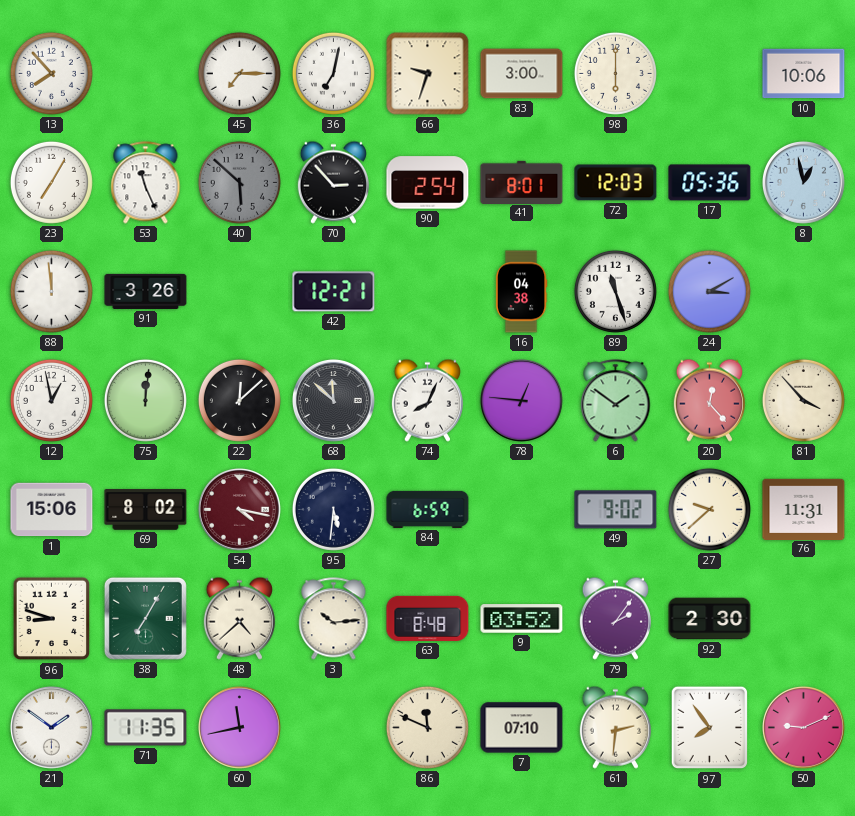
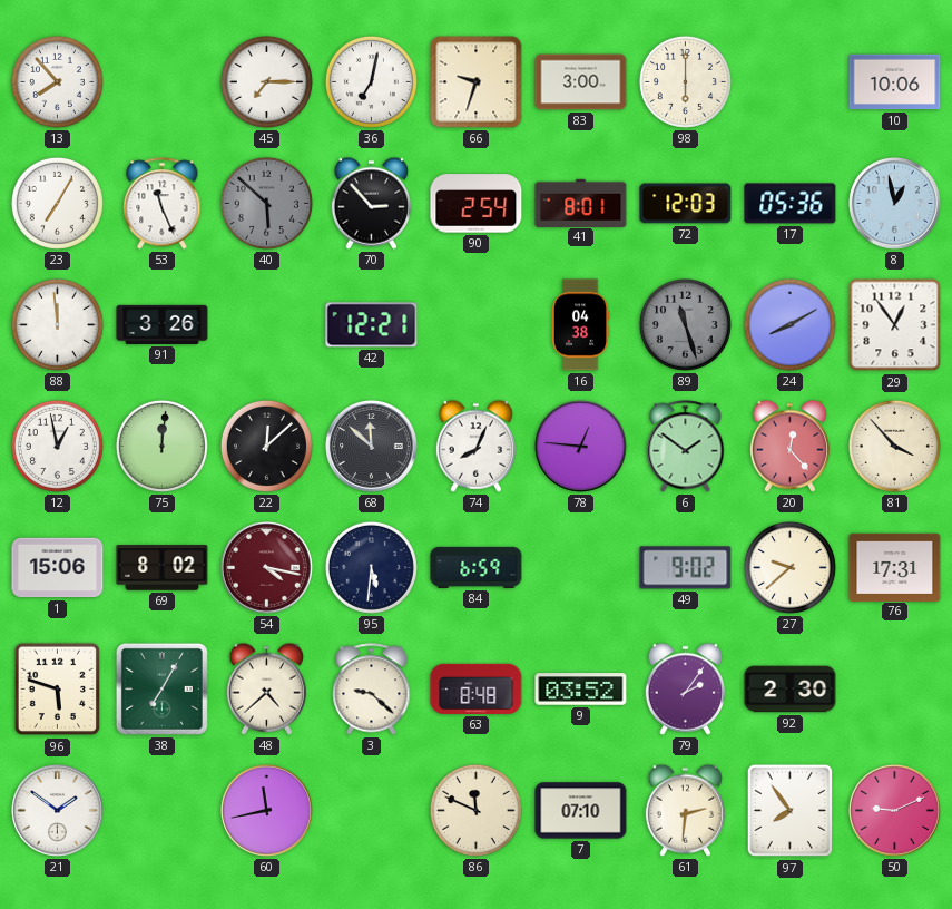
89 dial: white -> grey (685, 324)
24: 3:10 -> 8:10 (789, 324)
29: none -> 12:54 (895, 325)
76: 11:31 -> 17:31 (895, 567)
96: 8:48 -> 5:48 (58, 690)
3: 10:14 -> 9:22 (372, 690)
71: 11:35 -> none (146, 728)
